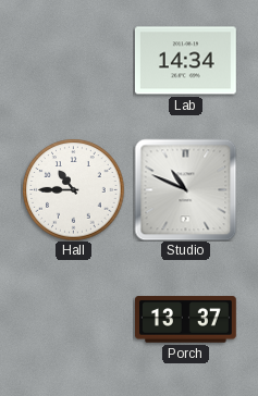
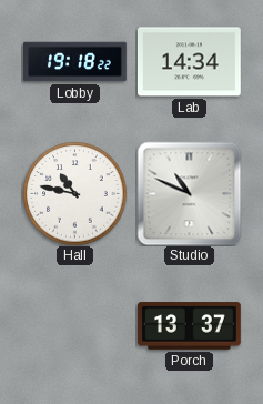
Lobby: none -> 19:18 (75, 62)
Hall: 10:45 -> 10:47 (74, 193)
